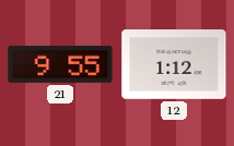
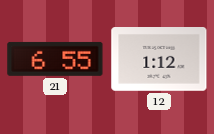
21: 9:55 -> 6:55 (55, 59)
